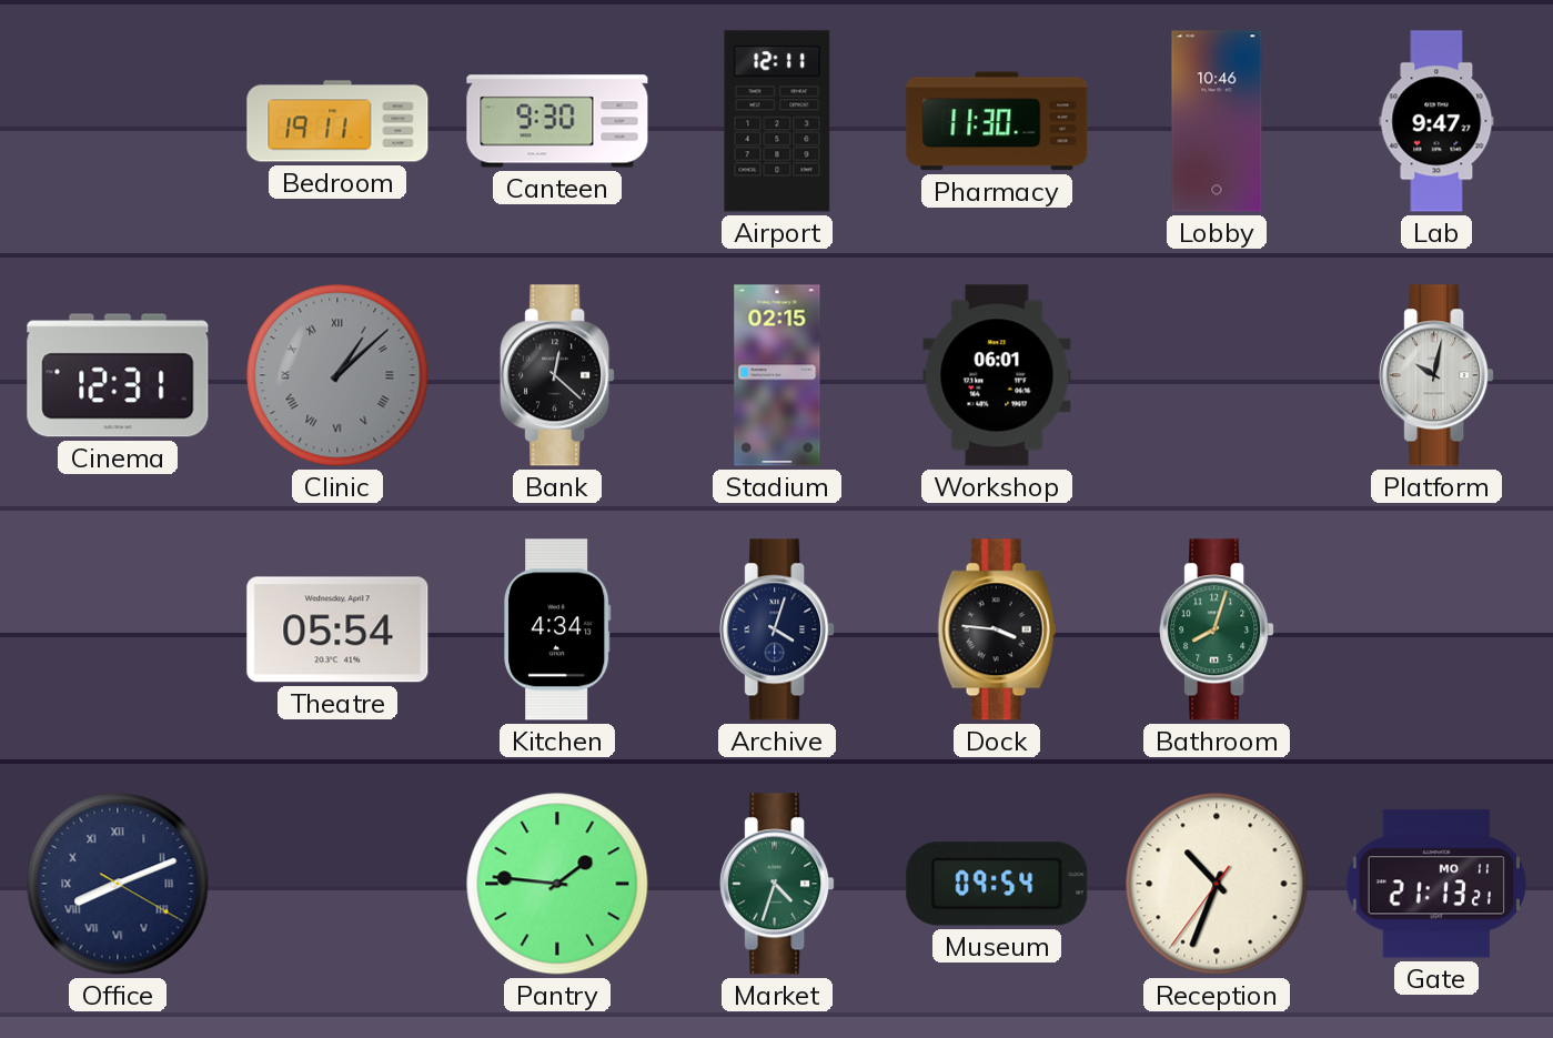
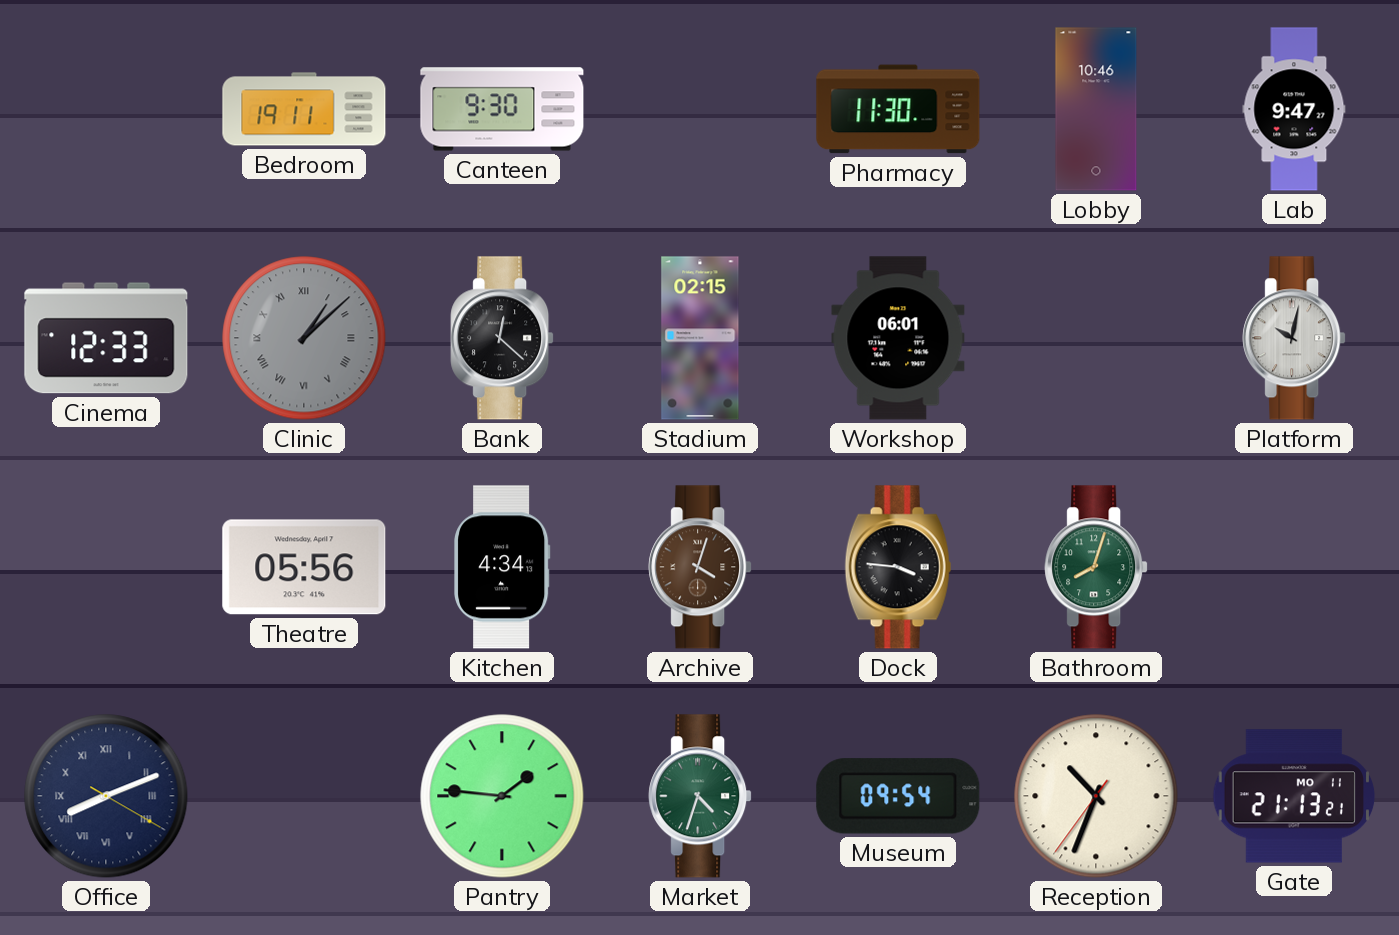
Airport: 12:11 -> none (777, 121)
Cinema: 12:31 -> 12:33 (106, 338)
Theatre: 05:54 -> 05:56 (304, 567)
Archive dial: navy -> brown (700, 567)
